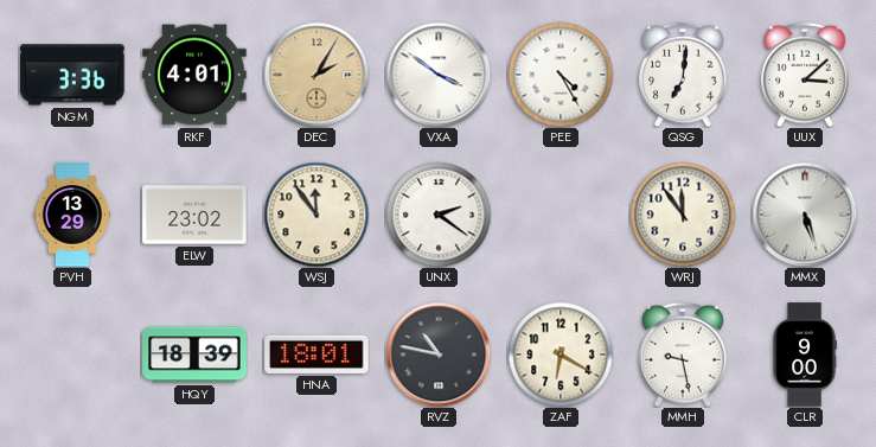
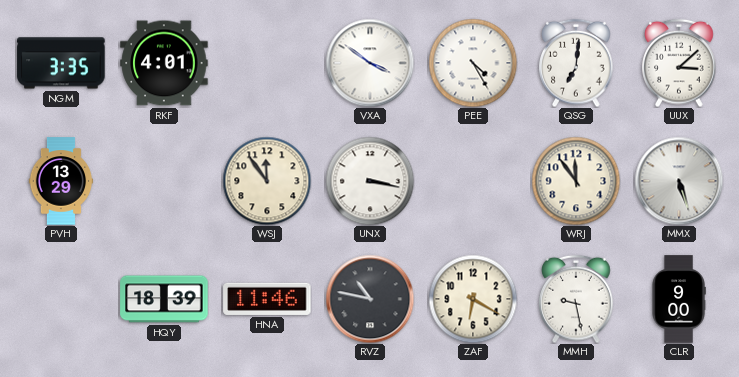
NGM: 3:36 -> 3:35 (61, 63)
DEC: 2:05 -> none (316, 75)
ELW: 23:02 -> none (194, 215)
UNX: 2:21 -> 3:17 (370, 181)
HNA: 18:01 -> 11:46 (267, 299)
